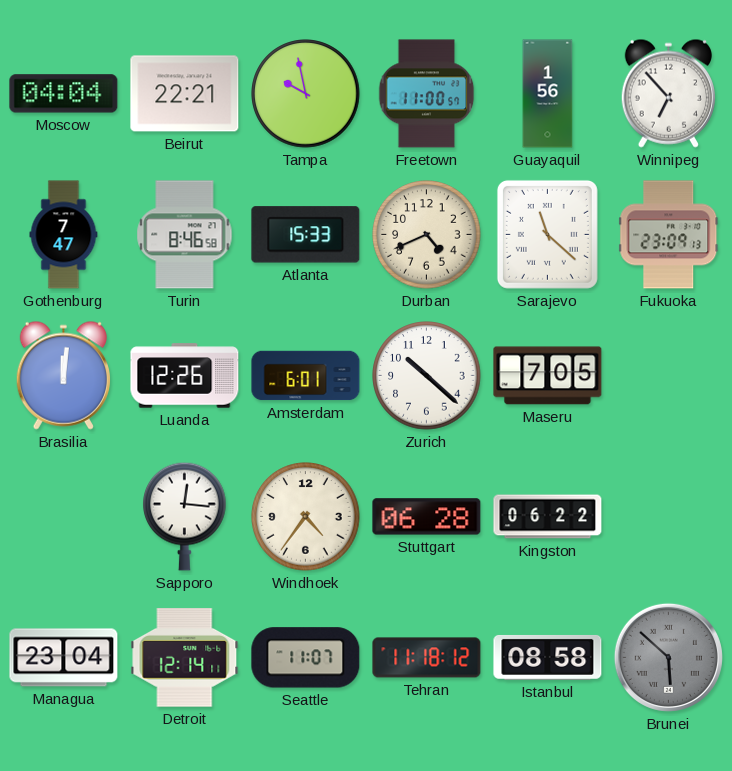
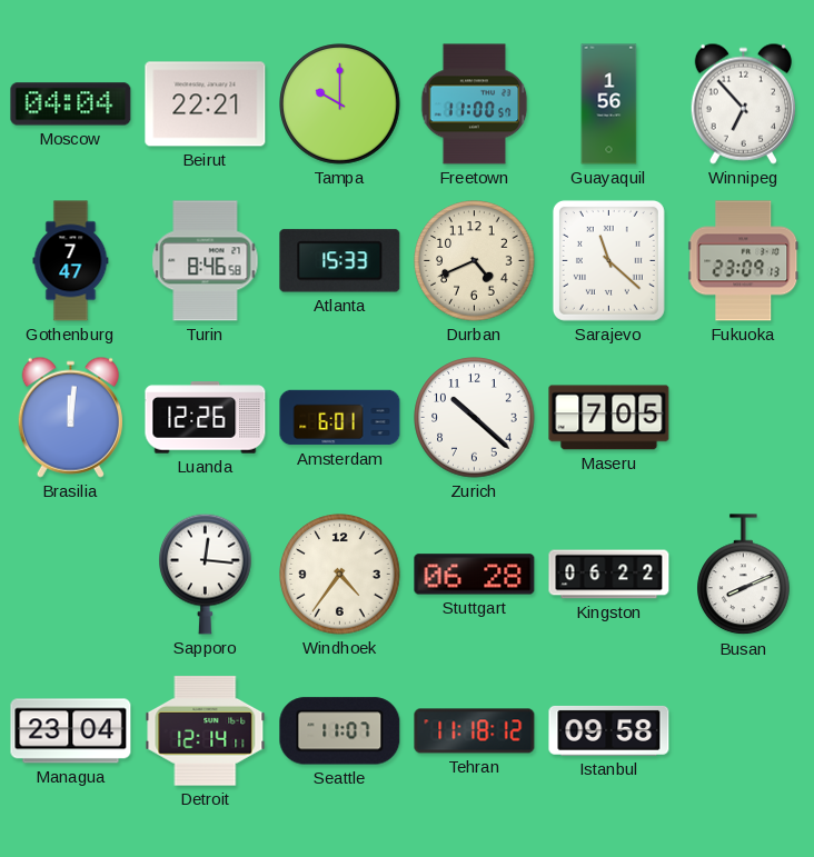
Tampa: 9:58 -> 10:00 (340, 104)
Busan: none -> 8:11 (744, 575)
Istanbul: 08:58 -> 09:58 (609, 730)
Brunei: 5:52 -> none (668, 657)
